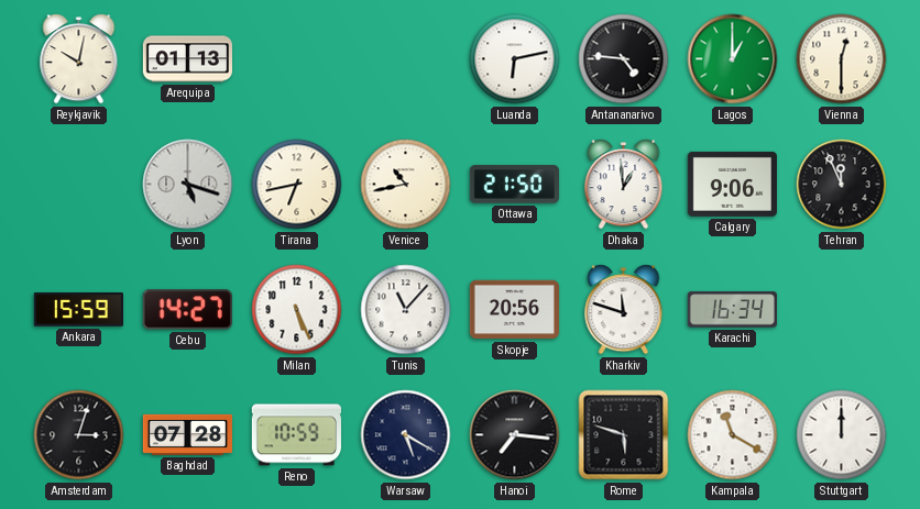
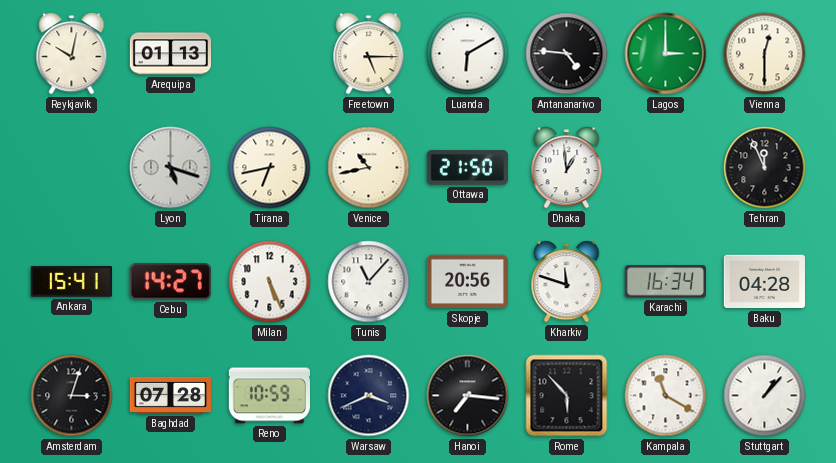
Freetown: none -> 5:15 (369, 54)
Luanda: 6:13 -> 6:10 (468, 54)
Lagos: 1:00 -> 3:00 (666, 54)
Calgary: 9:06 -> none (732, 184)
Ankara: 15:59 -> 15:41 (71, 282)
Baku: none -> 04:28 (764, 282)
Warsaw: 5:20 -> 3:41 (369, 396)
Rome: 5:48 -> 5:53 (567, 396)
Stuttgart: 12:00 -> 1:07 (765, 396)
